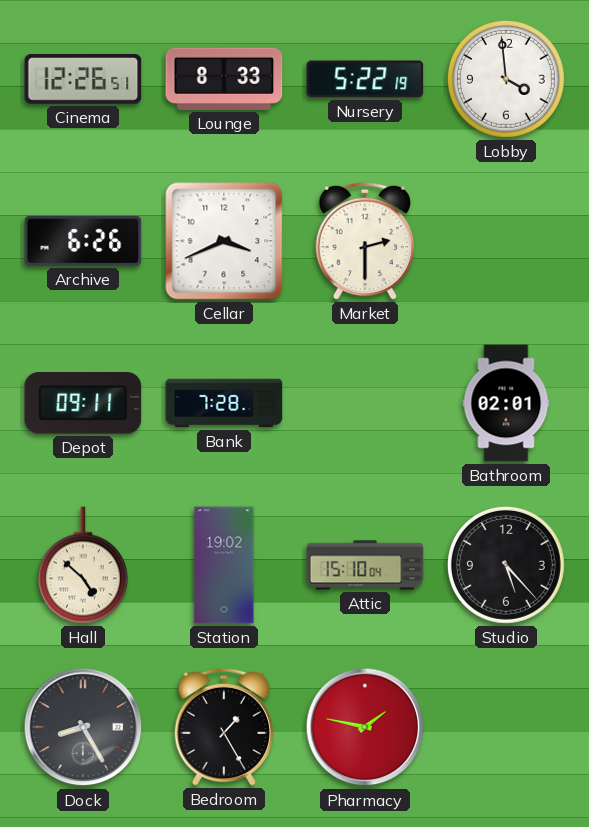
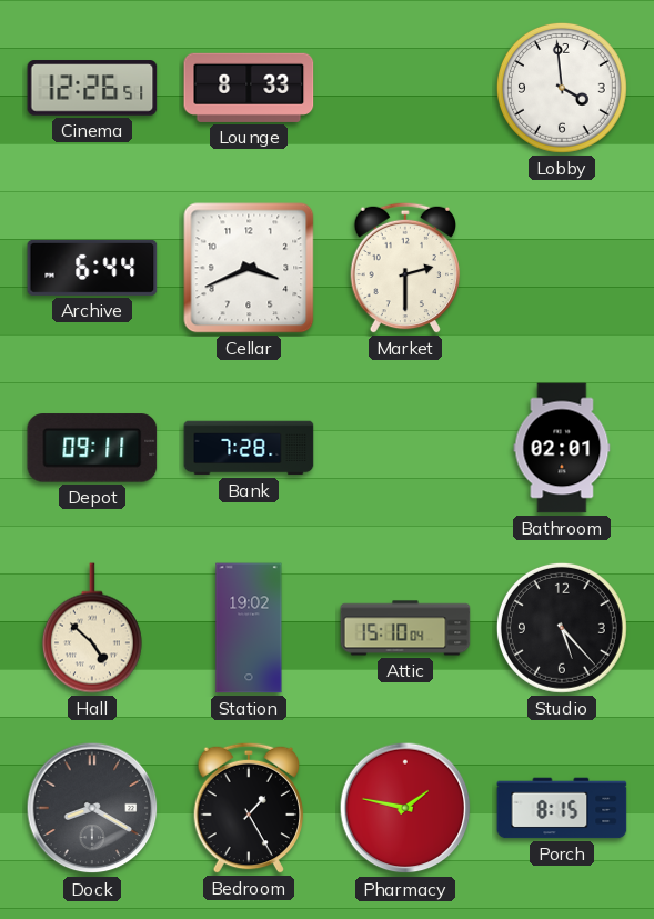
Nursery: 5:22 -> none (365, 79)
Archive: 6:26 -> 6:44 (92, 268)
Dock: 8:25 -> 8:20 (92, 808)
Porch: none -> 8:15 (562, 808)
